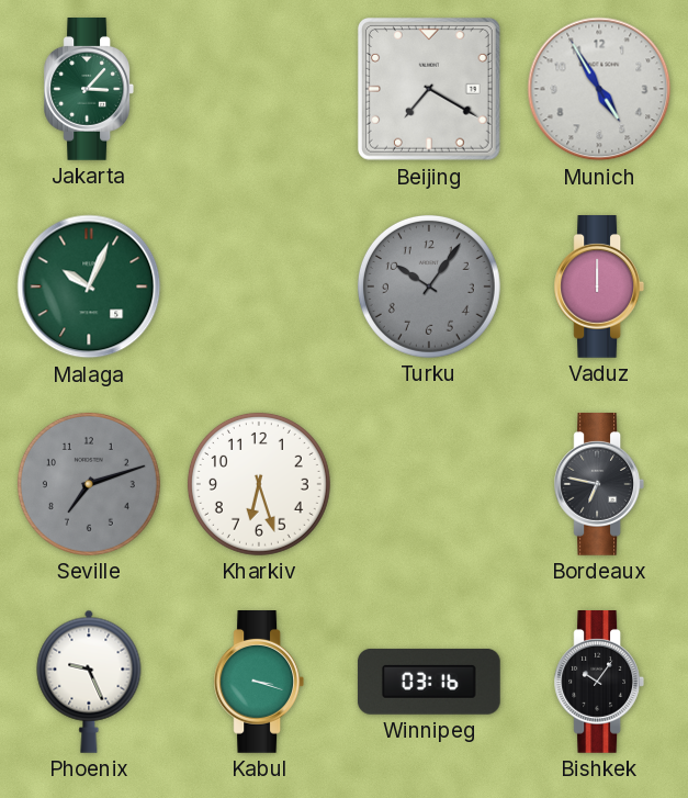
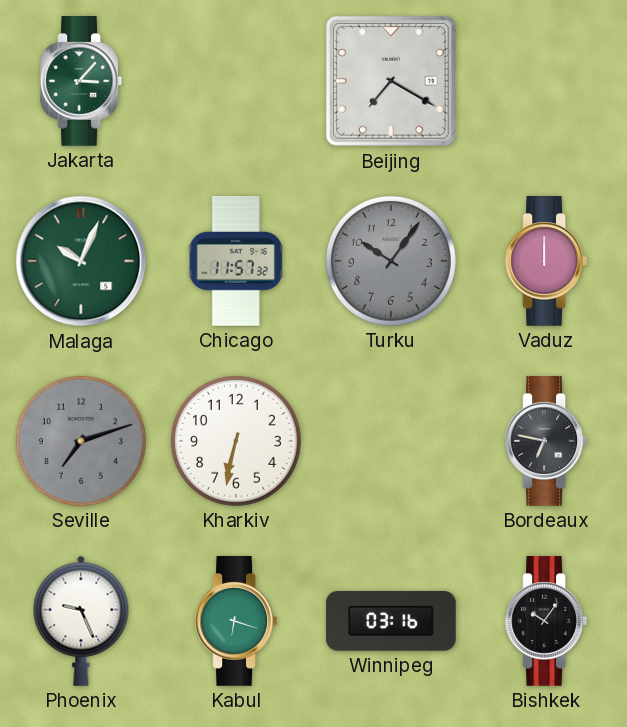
Munich: 4:55 -> none (599, 89)
Chicago: none -> 11:57 (236, 261)
Kharkiv: 6:27 -> 6:32 (236, 441)
Kabul: 3:18 -> 6:18 (235, 622)
